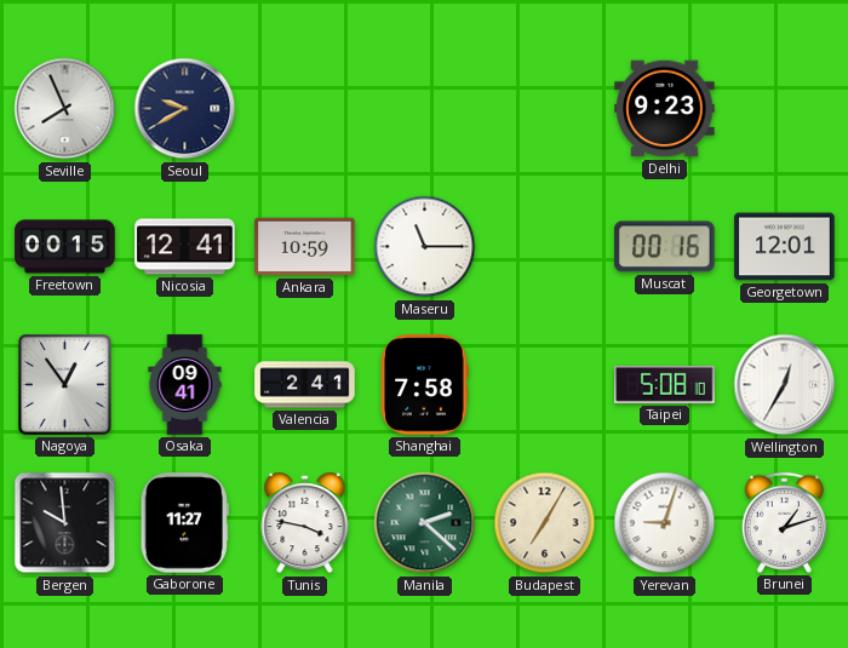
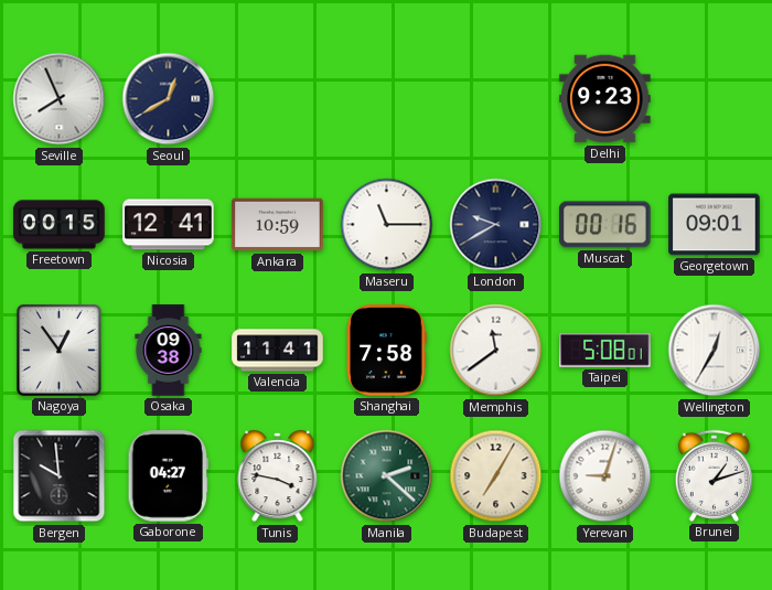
Seoul: 9:40 -> 12:40 (169, 99)
London: none -> 9:40 (496, 225)
Georgetown: 12:01 -> 09:01 (715, 225)
Osaka: 09:41 -> 09:38 (169, 351)
Valencia: 2:41 -> 11:41 (278, 351)
Memphis: none -> 11:39 (496, 351)
Taipei: 5:08:10 -> 5:08:01 (605, 350)
Gaborone: 11:27 -> 04:27 (168, 476)
